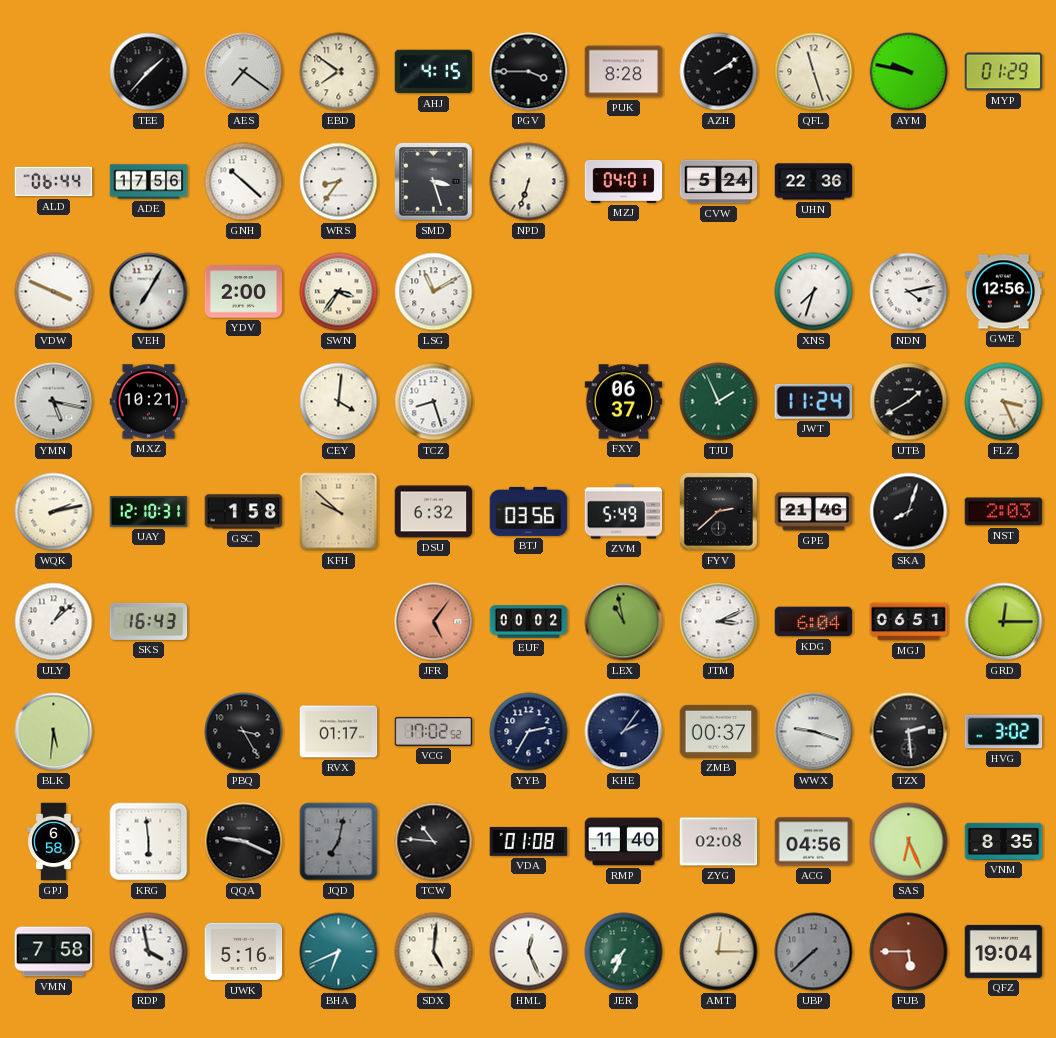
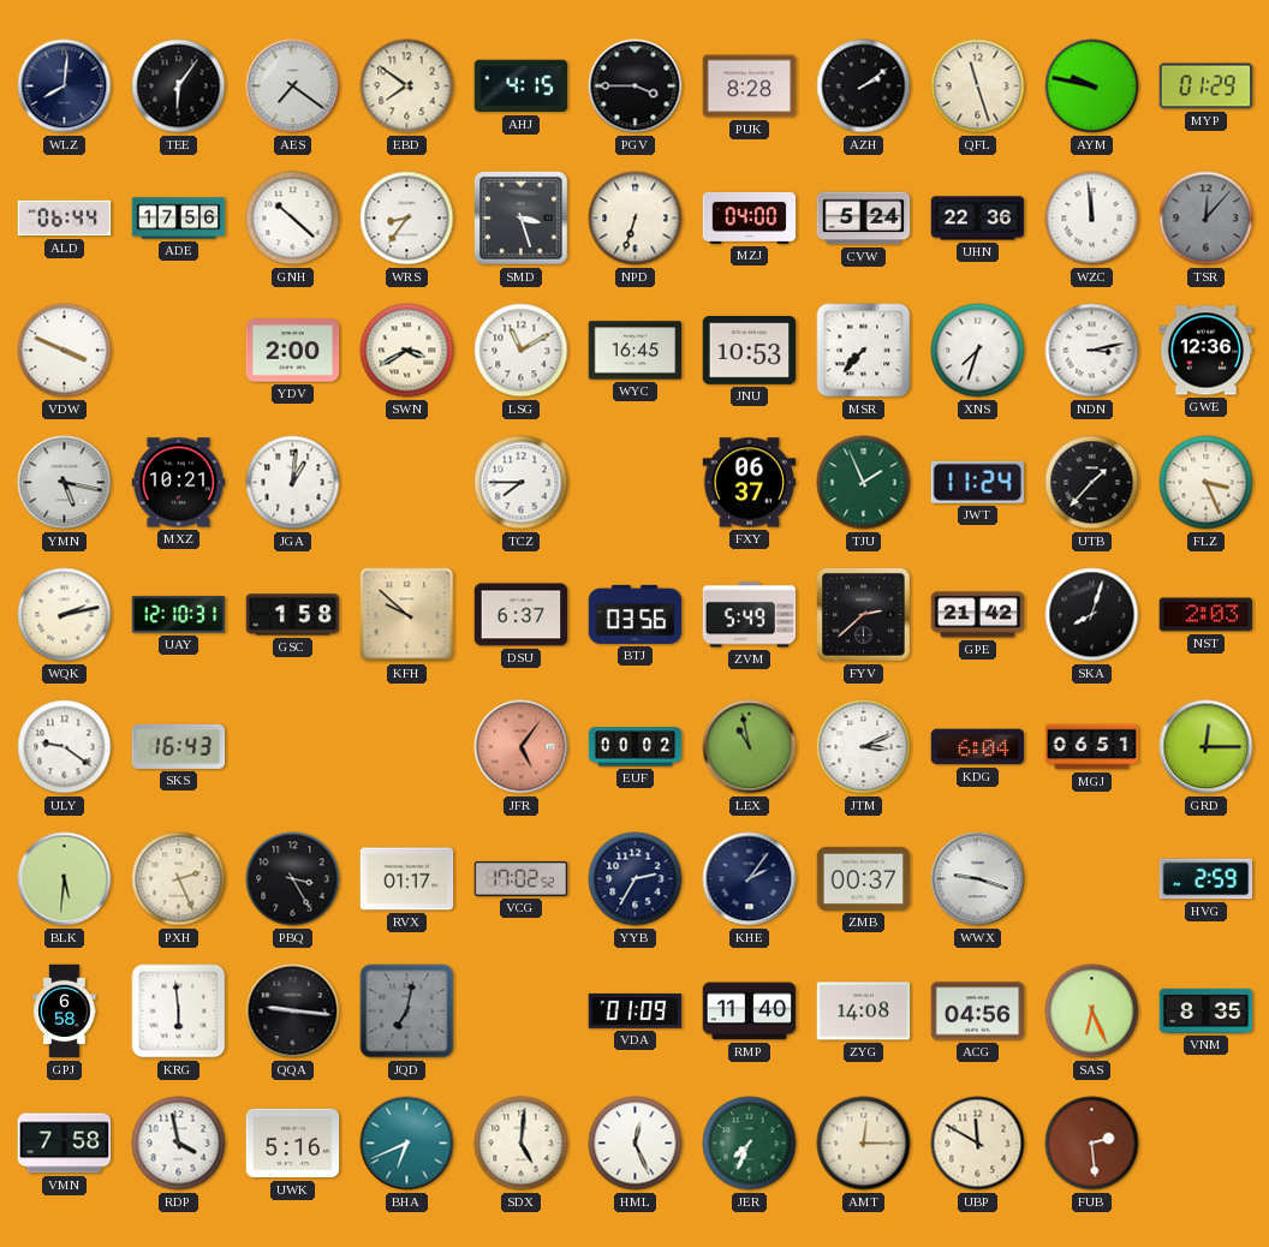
WLZ: none -> 8:01 (65, 86)
TEE: 1:37 -> 6:06 (179, 86)
MZJ: 04:01 -> 04:00 (750, 217)
WZC: none -> 11:59 (1092, 219)
TSR: none -> 12:07 (1207, 219)
VEH: 7:05 -> none (149, 292)
SWN: 3:36 -> 3:40 (407, 351)
WYC: none -> 16:45 (636, 351)
JNU: none -> 10:53 (750, 351)
MSR: none -> 7:37 (864, 351)
NDN: 4:13 -> 3:13 (1092, 351)
GWE: 12:56 -> 12:36 (1207, 351)
JGA: none -> 1:01 (293, 483)
CEY: 4:01 -> none (339, 402)
TCZ: 8:27 -> 7:45 (522, 483)
UTB: 1:40 -> 1:37 (1092, 483)
DSU: 6:32 -> 6:37 (522, 615)
GPE: 21:46 -> 21:42 (978, 615)
ULY: 1:08 -> 9:21 (65, 747)
PXH: none -> 2:26 (179, 879)
TZX: 2:29 -> none (909, 732)
HVG: 3:02 -> 2:59 (1207, 879)
QQA: 9:19 -> 9:16 (293, 1012)
TCW: 10:46 -> none (434, 842)
VDA: 01:08 -> 01:09 (636, 1010)
ZYG: 02:08 -> 14:08 (864, 1012)
UBP: 7:38 -> 11:50 (978, 1144)
UBP dial: grey -> cream (978, 1144)
FUB: 5:45 -> 2:29 (1092, 1144)
QFZ: 19:04 -> none (1004, 951)
